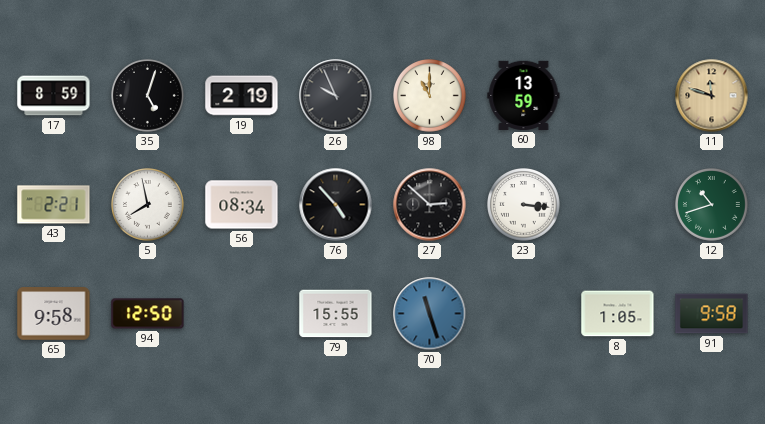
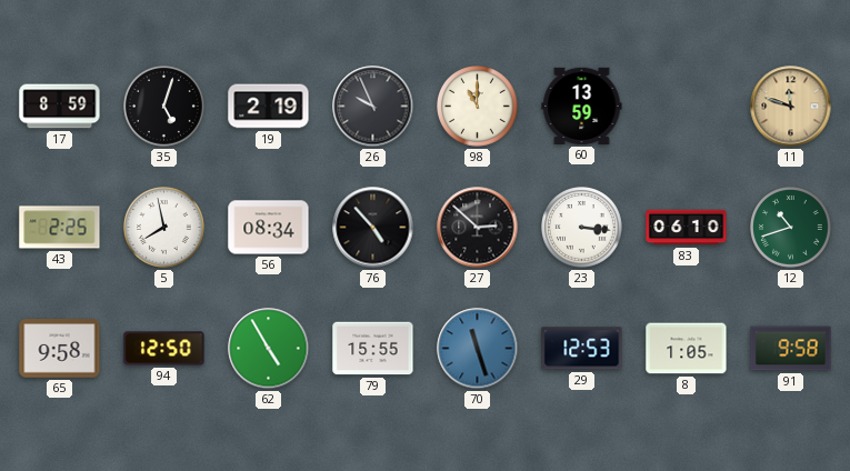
43: 2:21 -> 2:25 (60, 228)
83: none -> 06:10 (687, 228)
62: none -> 4:55 (269, 349)
29: none -> 12:53 (582, 349)
